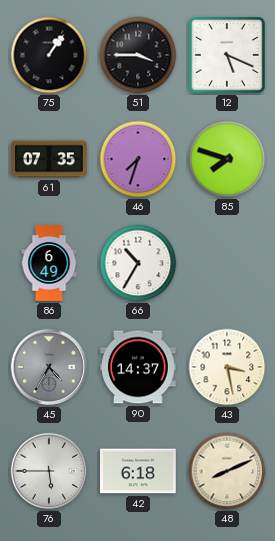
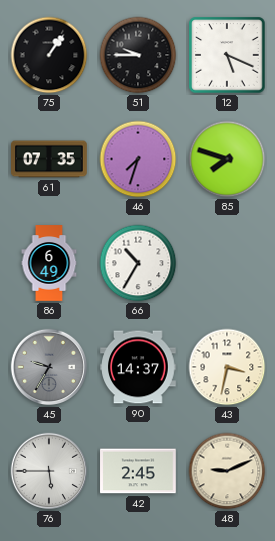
51: 3:45 -> 9:45 (138, 55)
45: 4:35 -> 9:35 (49, 367)
43: 3:28 -> 3:32 (227, 367)
42: 6:18 -> 2:45 (138, 471)
48: 8:11 -> 9:11 (227, 471)
